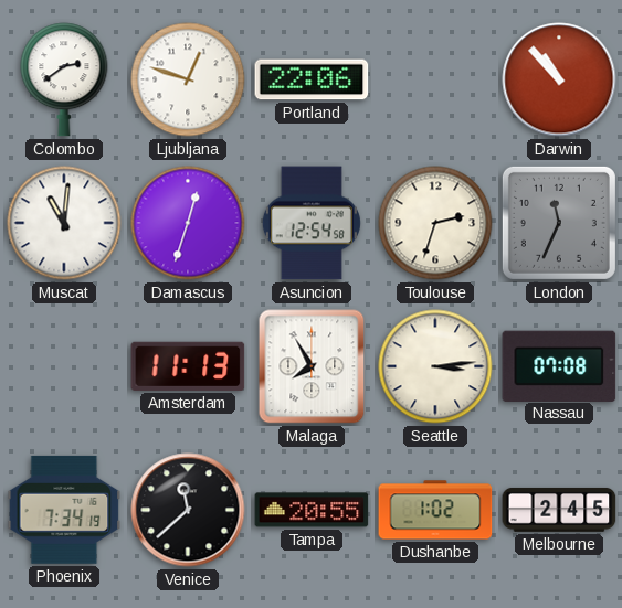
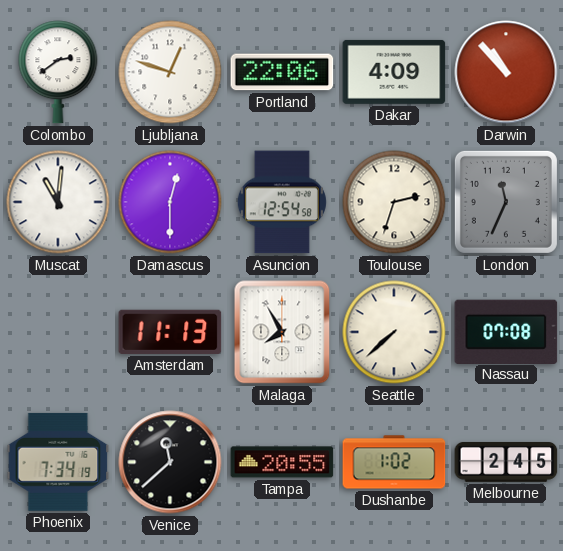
Dakar: none -> 4:09 (394, 72)
Damascus: 12:33 -> 12:30 (170, 202)
Seattle: 3:14 -> 7:38 (394, 332)
